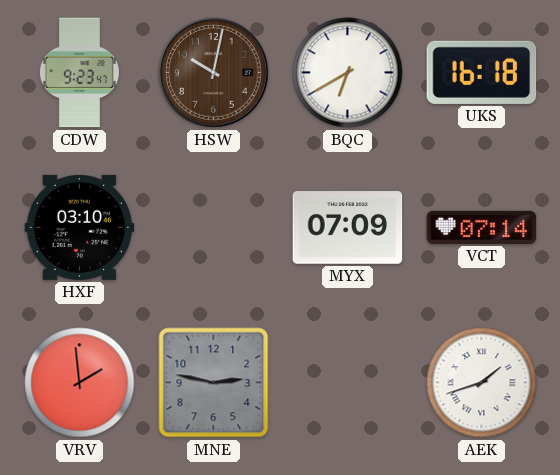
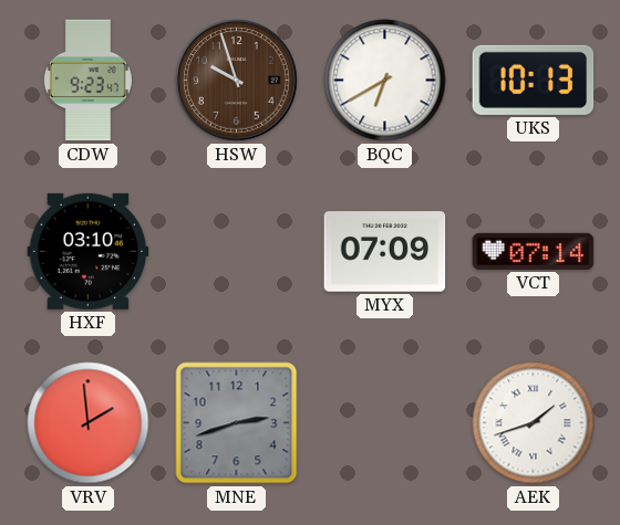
HSW: 10:02 -> 9:57 (237, 81)
UKS: 16:18 -> 10:13 (534, 80)
MNE: 2:47 -> 2:42 (237, 423)
